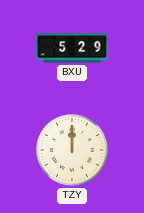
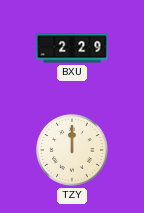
BXU: 5:29 -> 2:29 (72, 48)
